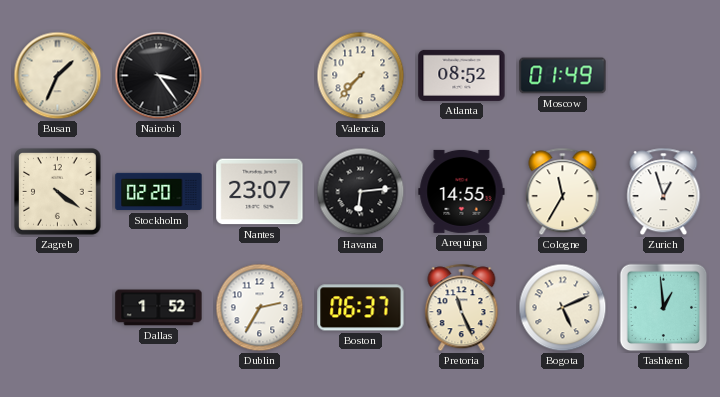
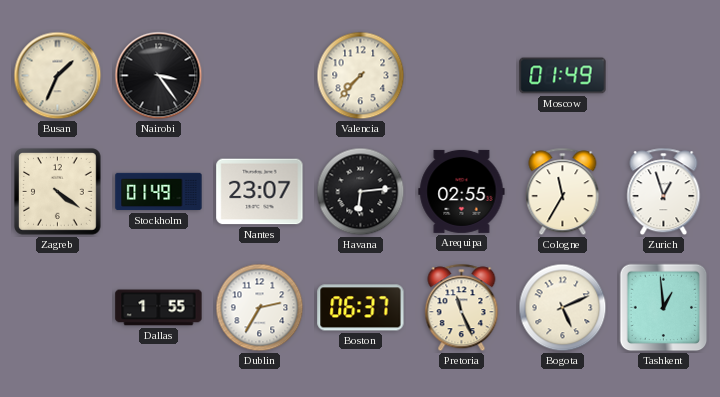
Atlanta: 08:52 -> none (462, 75)
Stockholm: 02:20 -> 01:49 (159, 192)
Arequipa: 14:55 -> 02:55 (462, 191)
Dallas: 1:52 -> 1:55 (159, 308)
